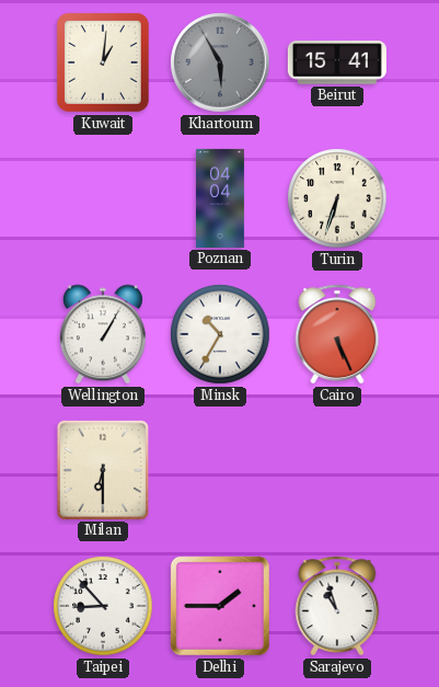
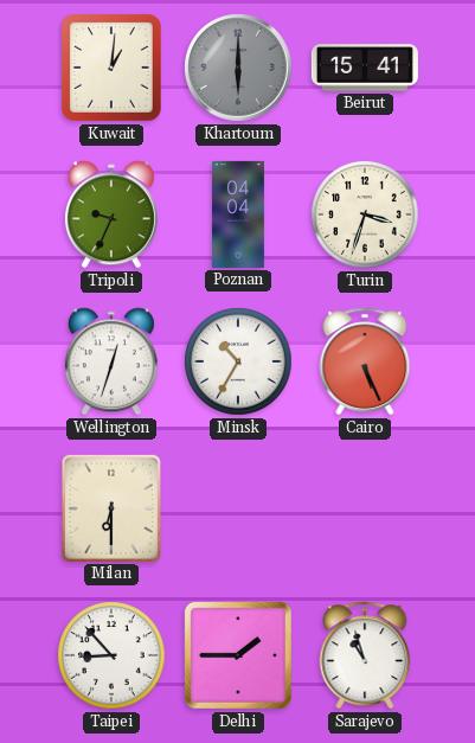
Khartoum: 5:55 -> 6:00 (238, 68)
Tripoli: none -> 9:34 (111, 214)
Turin: 6:33 -> 3:33 (365, 214)
Wellington: 1:05 -> 12:33 (111, 361)
